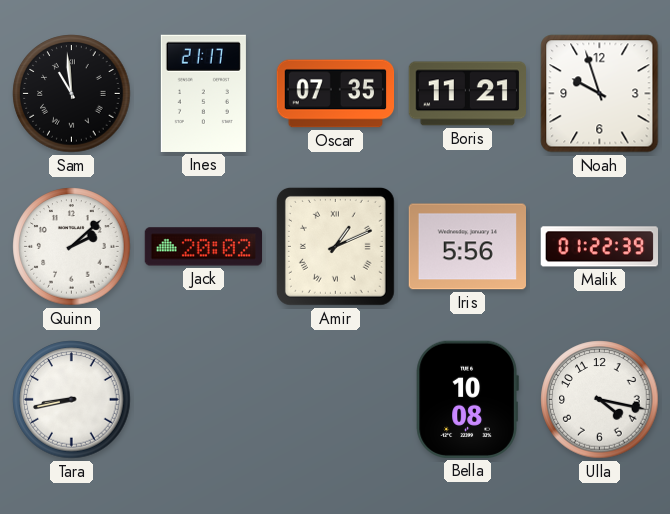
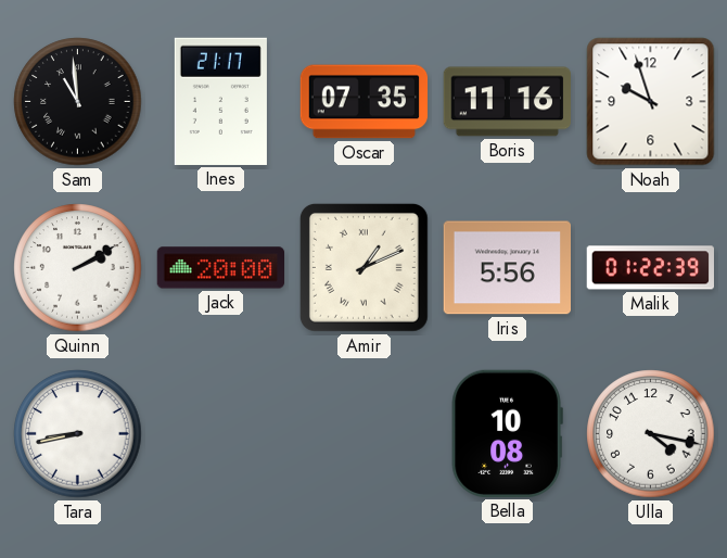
Boris: 11:21 -> 11:16 (507, 102)
Quinn: 2:08 -> 2:10 (78, 268)
Jack: 20:02 -> 20:00 (221, 268)
